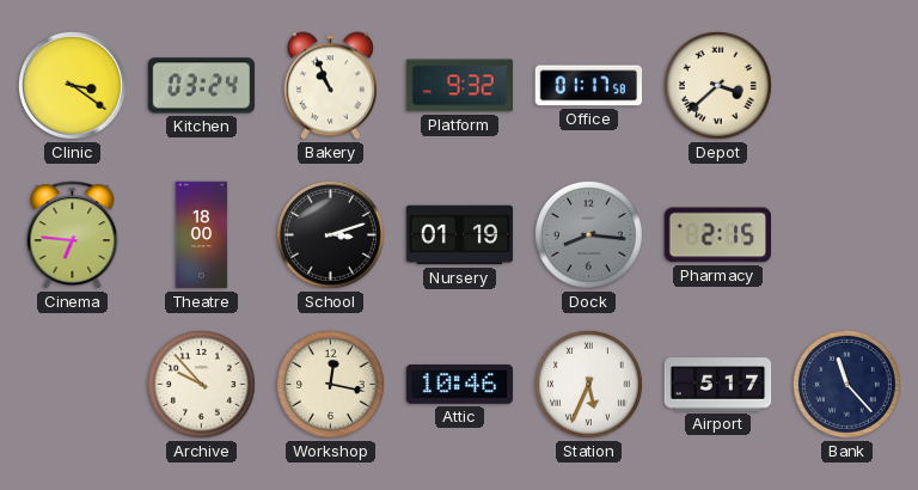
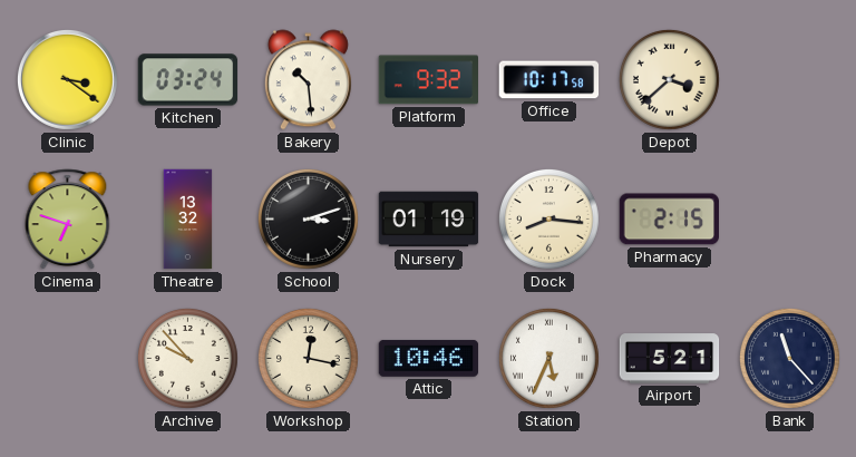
Bakery: 10:56 -> 10:29 (308, 80)
Office: 01:17 -> 10:17 (549, 80)
Cinema: 6:46 -> 6:48 (68, 220)
Theatre: 18:00 -> 13:32 (188, 220)
Dock dial: grey -> cream (548, 218)
Airport: 5:17 -> 5:21 (670, 359)
